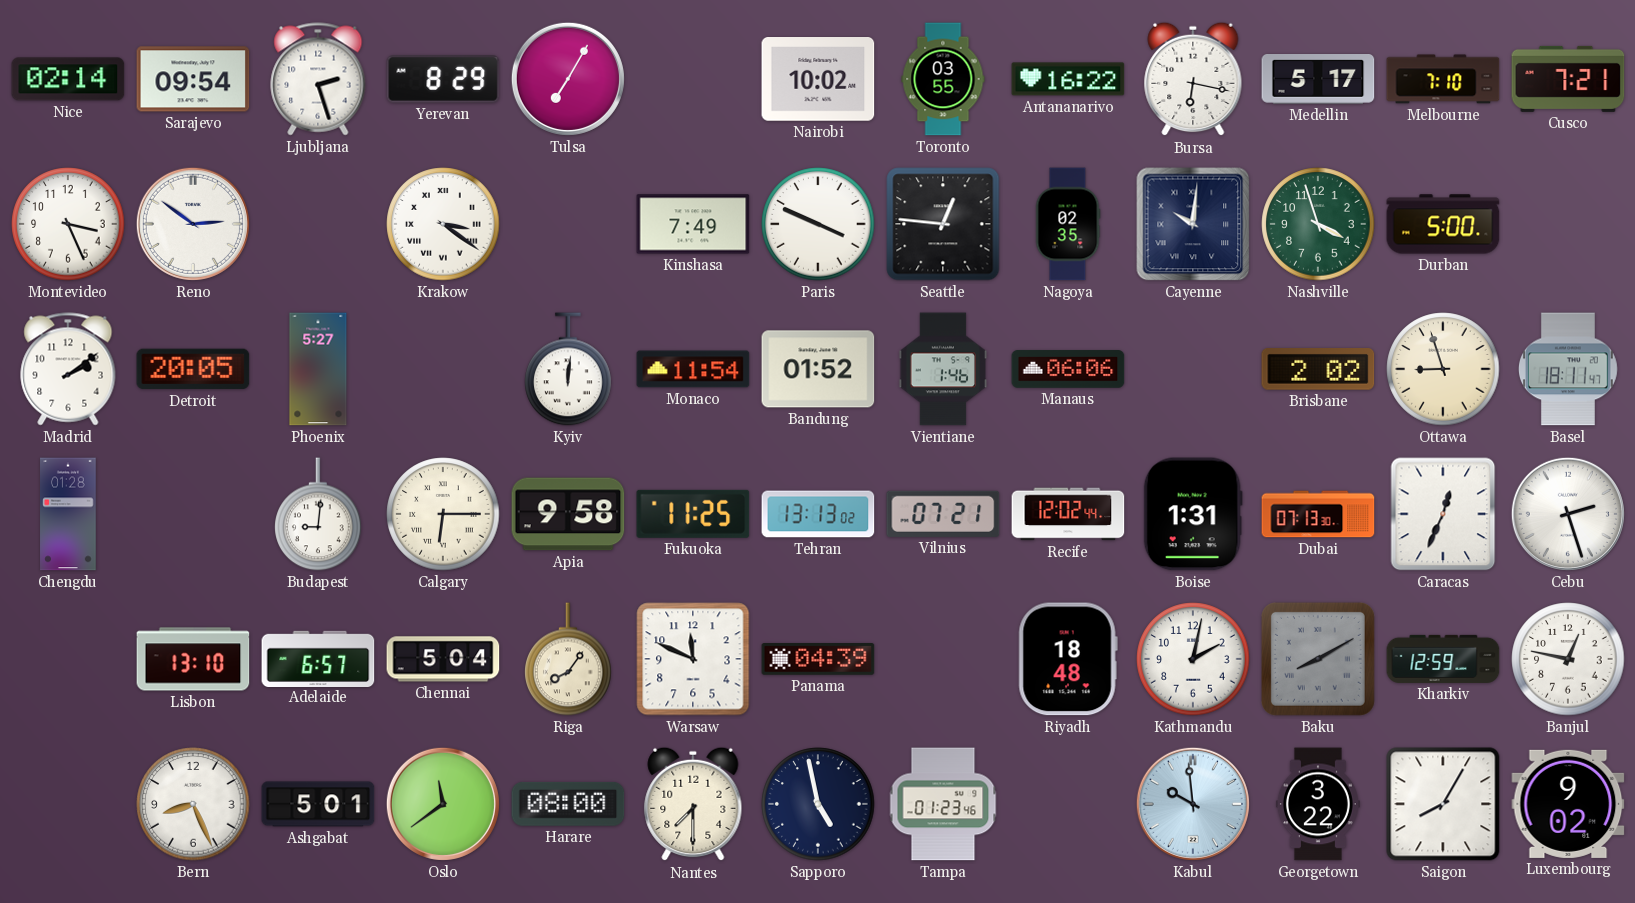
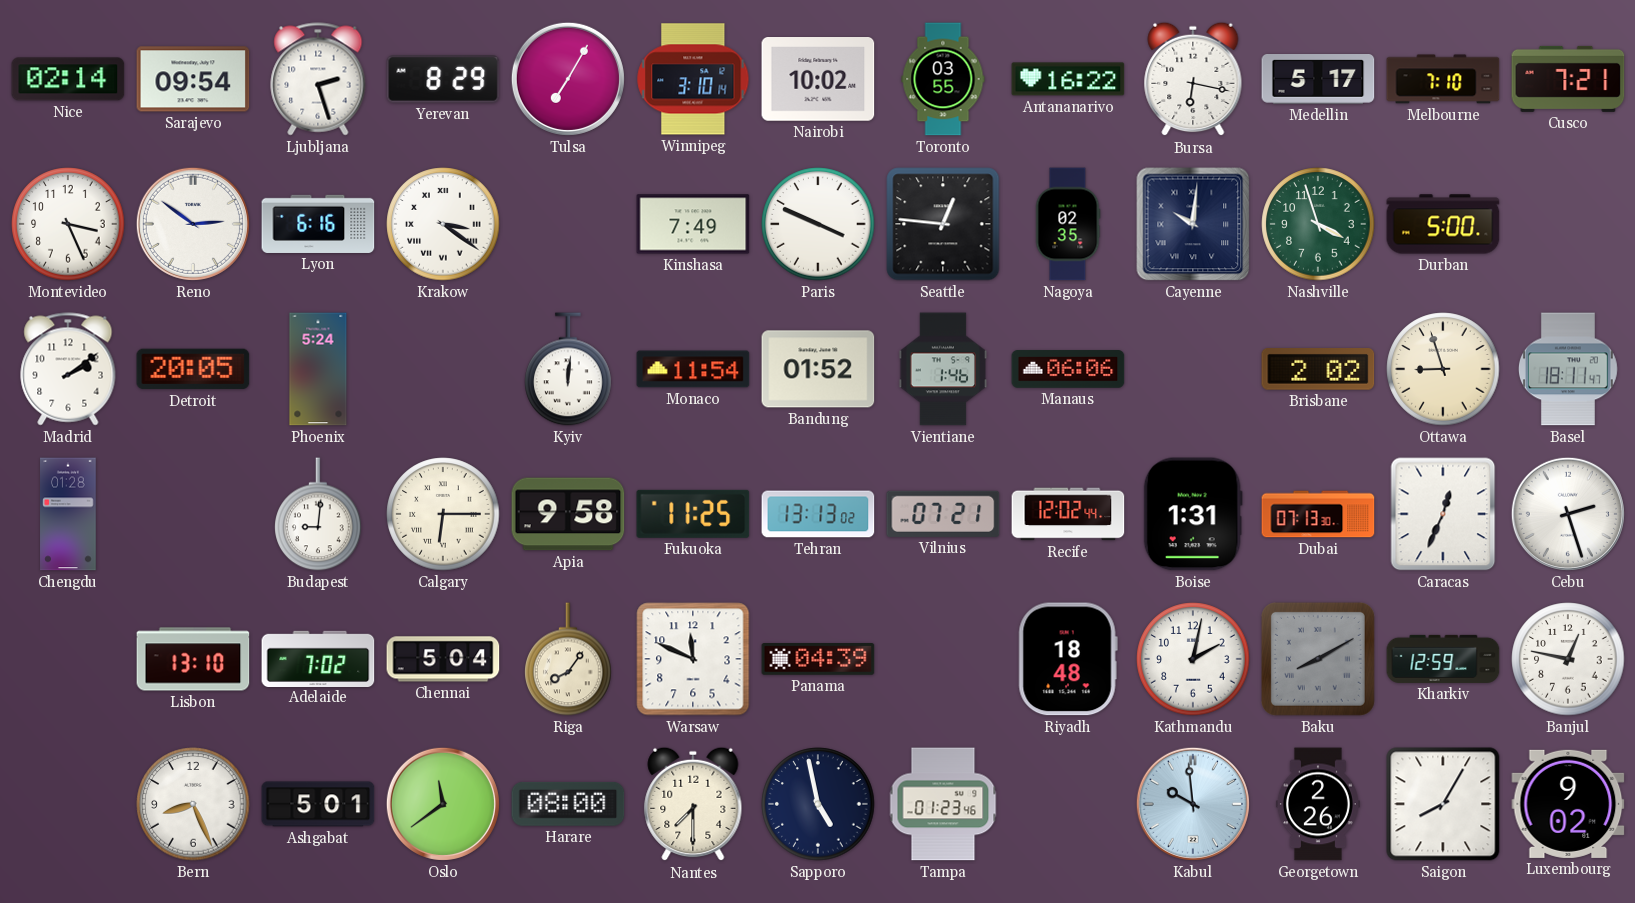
Winnipeg: none -> 3:10 (693, 79)
Lyon: none -> 6:16 (318, 224)
Phoenix: 5:27 -> 5:24 (318, 369)
Adelaide: 6:57 -> 7:02 (318, 658)
Georgetown: 3:22 -> 2:26 (1318, 804)
